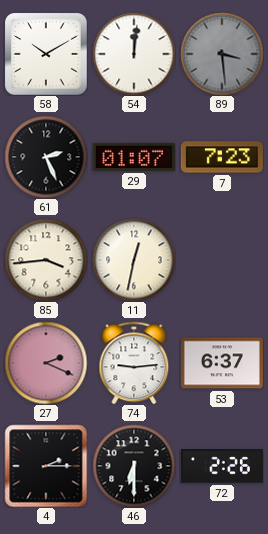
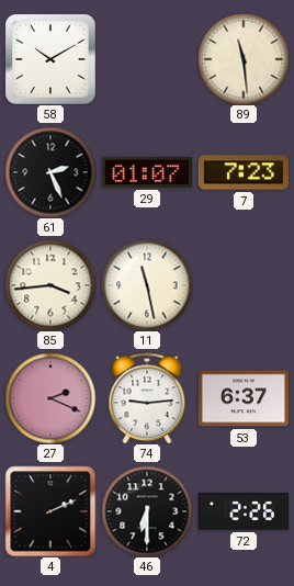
54: 12:01 -> none (134, 54)
89: 3:29 -> 11:29 (244, 59)
89 dial: grey -> cream (244, 59)
11: 12:32 -> 11:28 (147, 285)
4: 2:15 -> 2:11 (50, 511)
